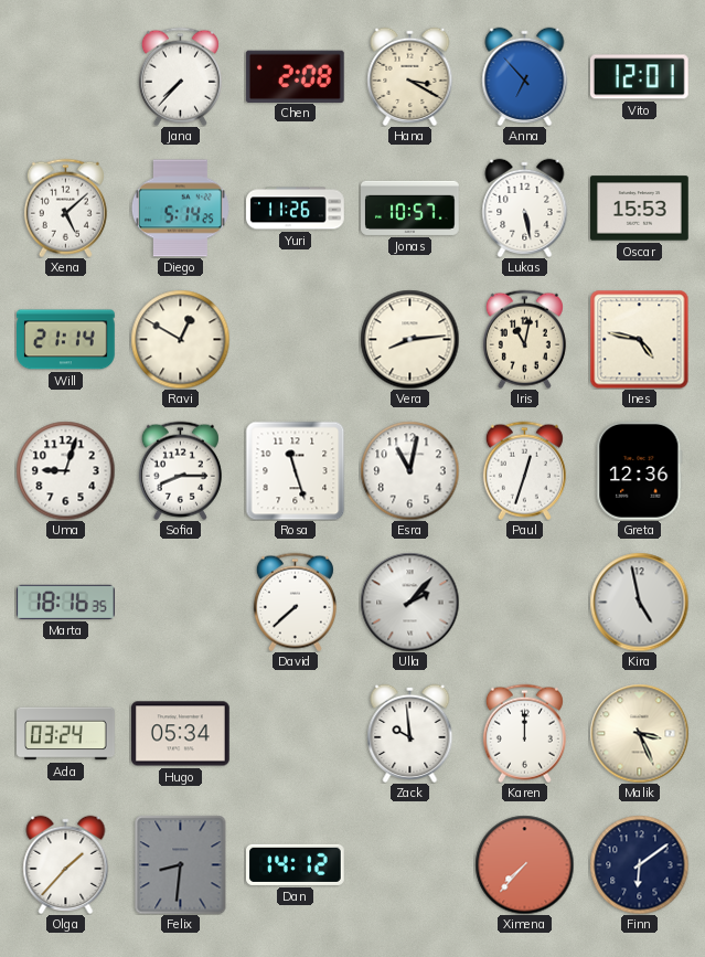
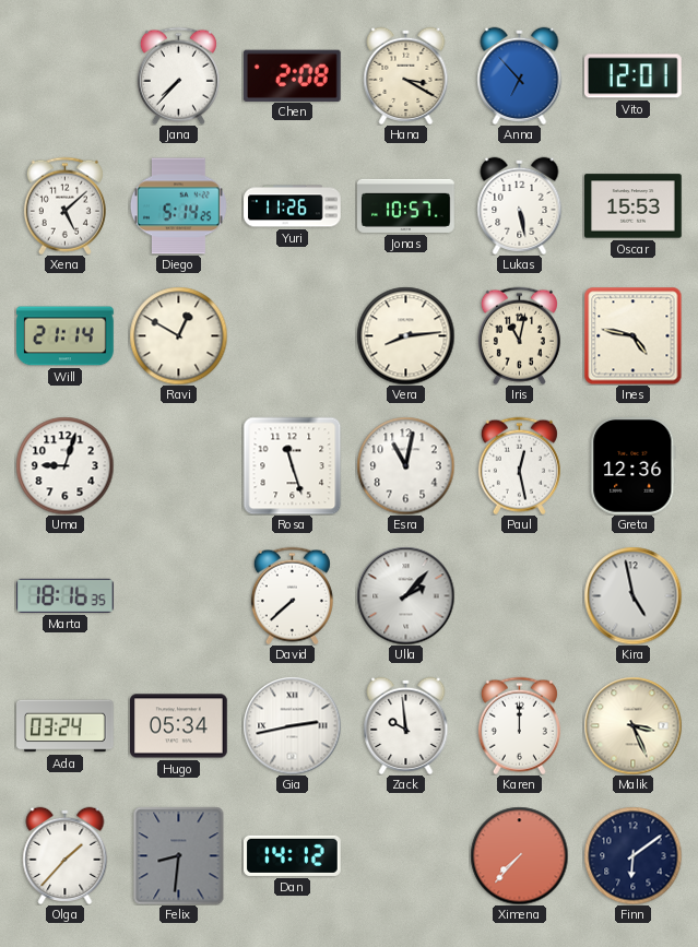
Sofia: 8:15 -> none (180, 470)
Paul: 12:33 -> 12:28 (519, 465)
Gia: none -> 2:43 (292, 725)
